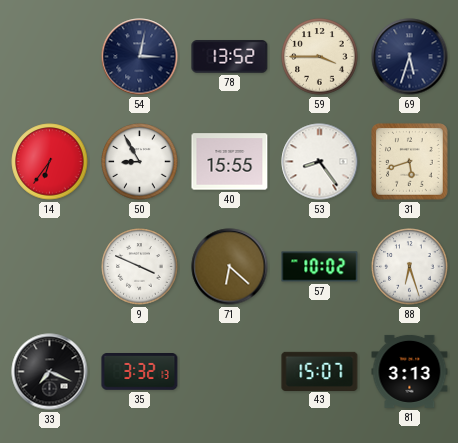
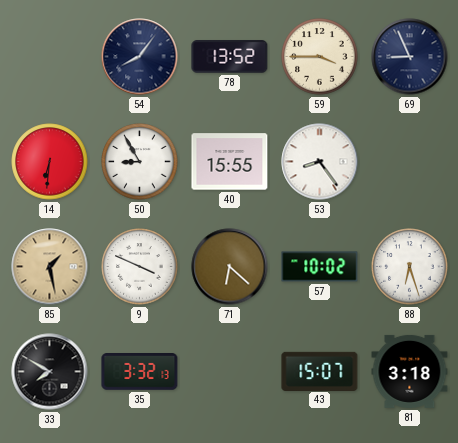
54: 3:02 -> 8:06 (140, 57)
69: 5:33 -> 8:56 (410, 57)
14: 6:36 -> 6:31 (50, 162)
31: 5:42 -> none (410, 162)
85: none -> 1:28 (50, 267)
33: 7:19 -> 7:50 (50, 372)
81: 3:13 -> 3:18 (410, 371)
